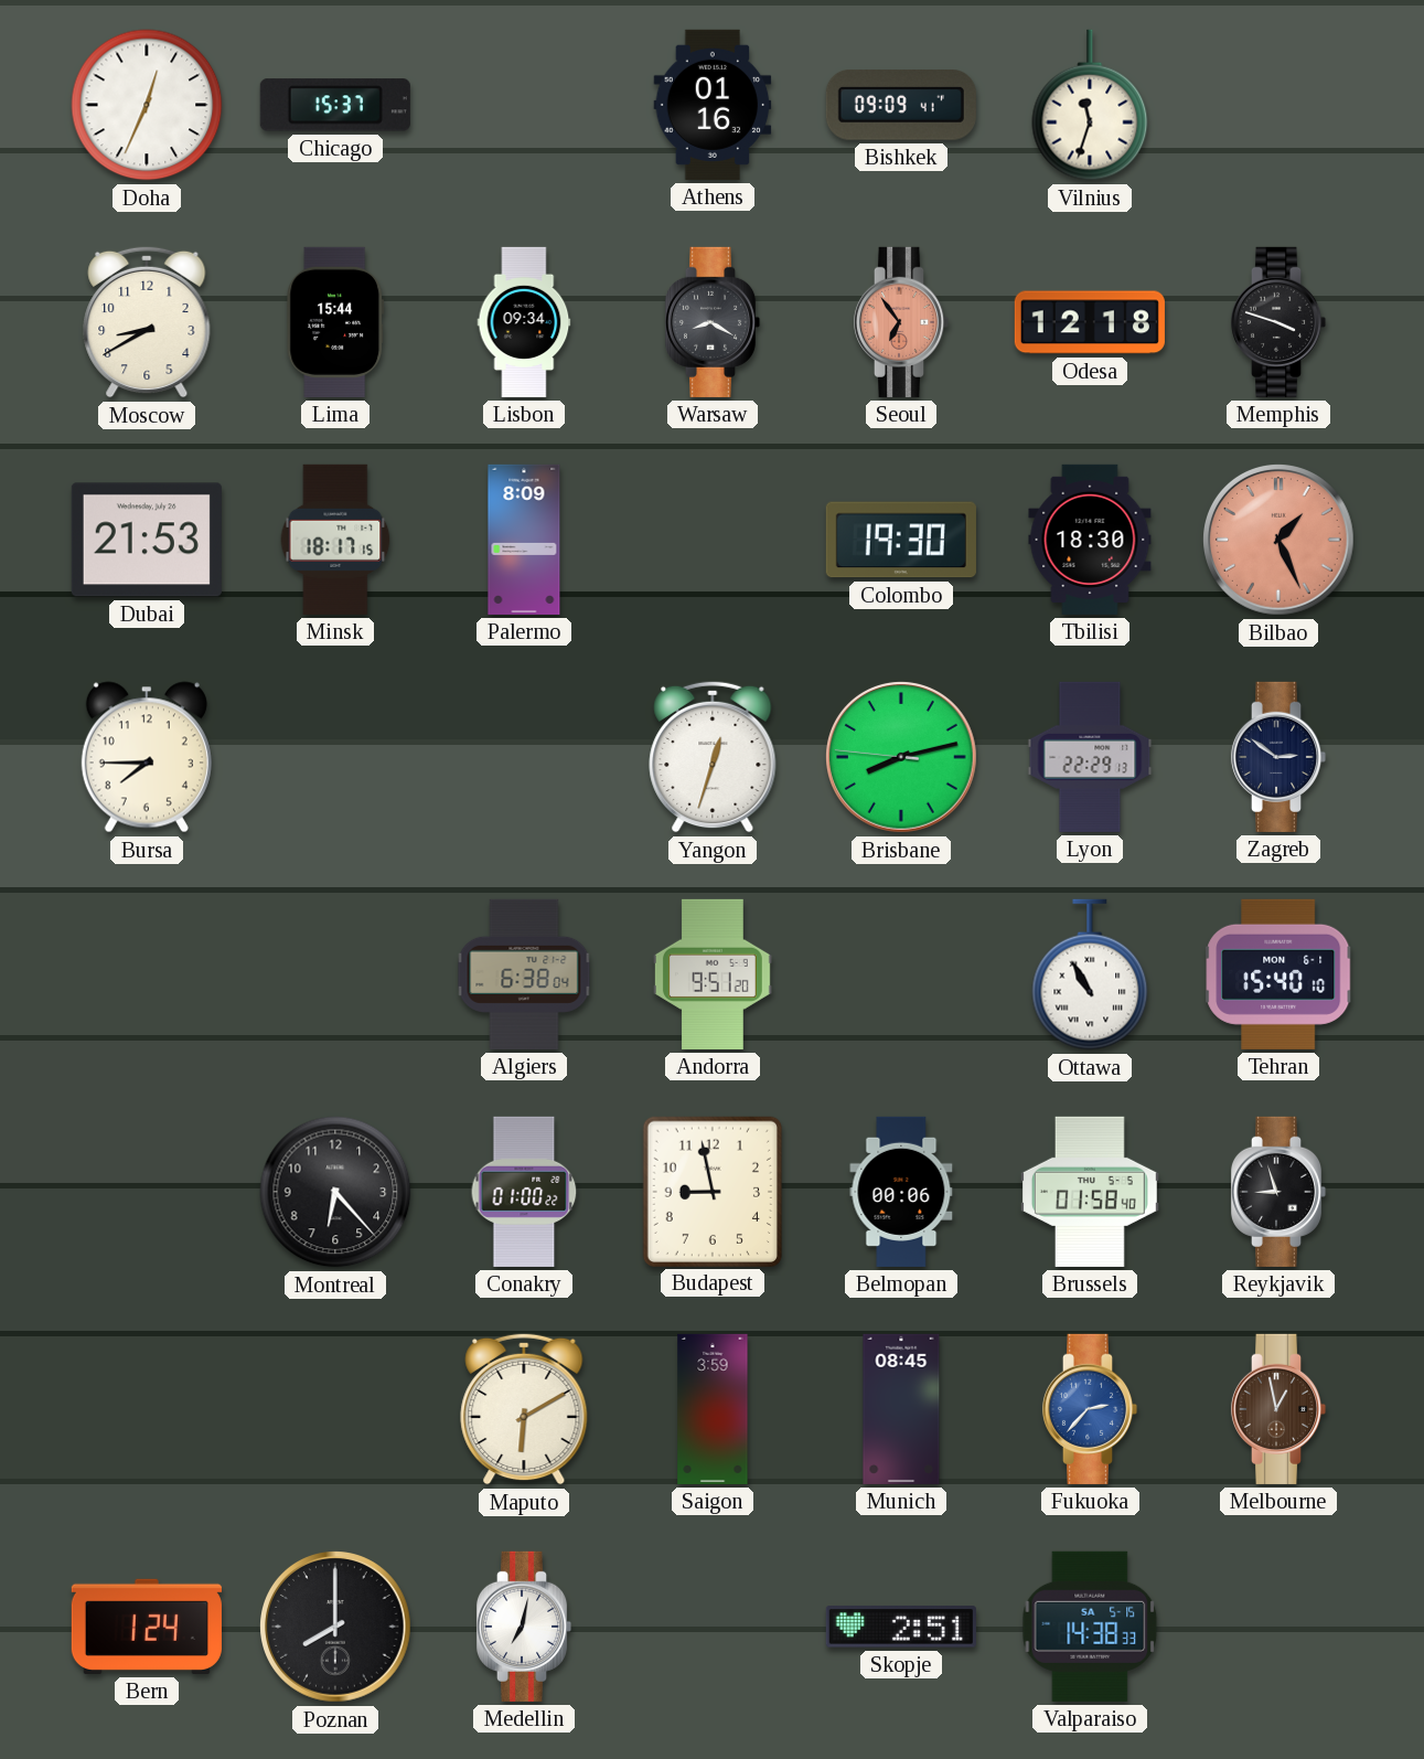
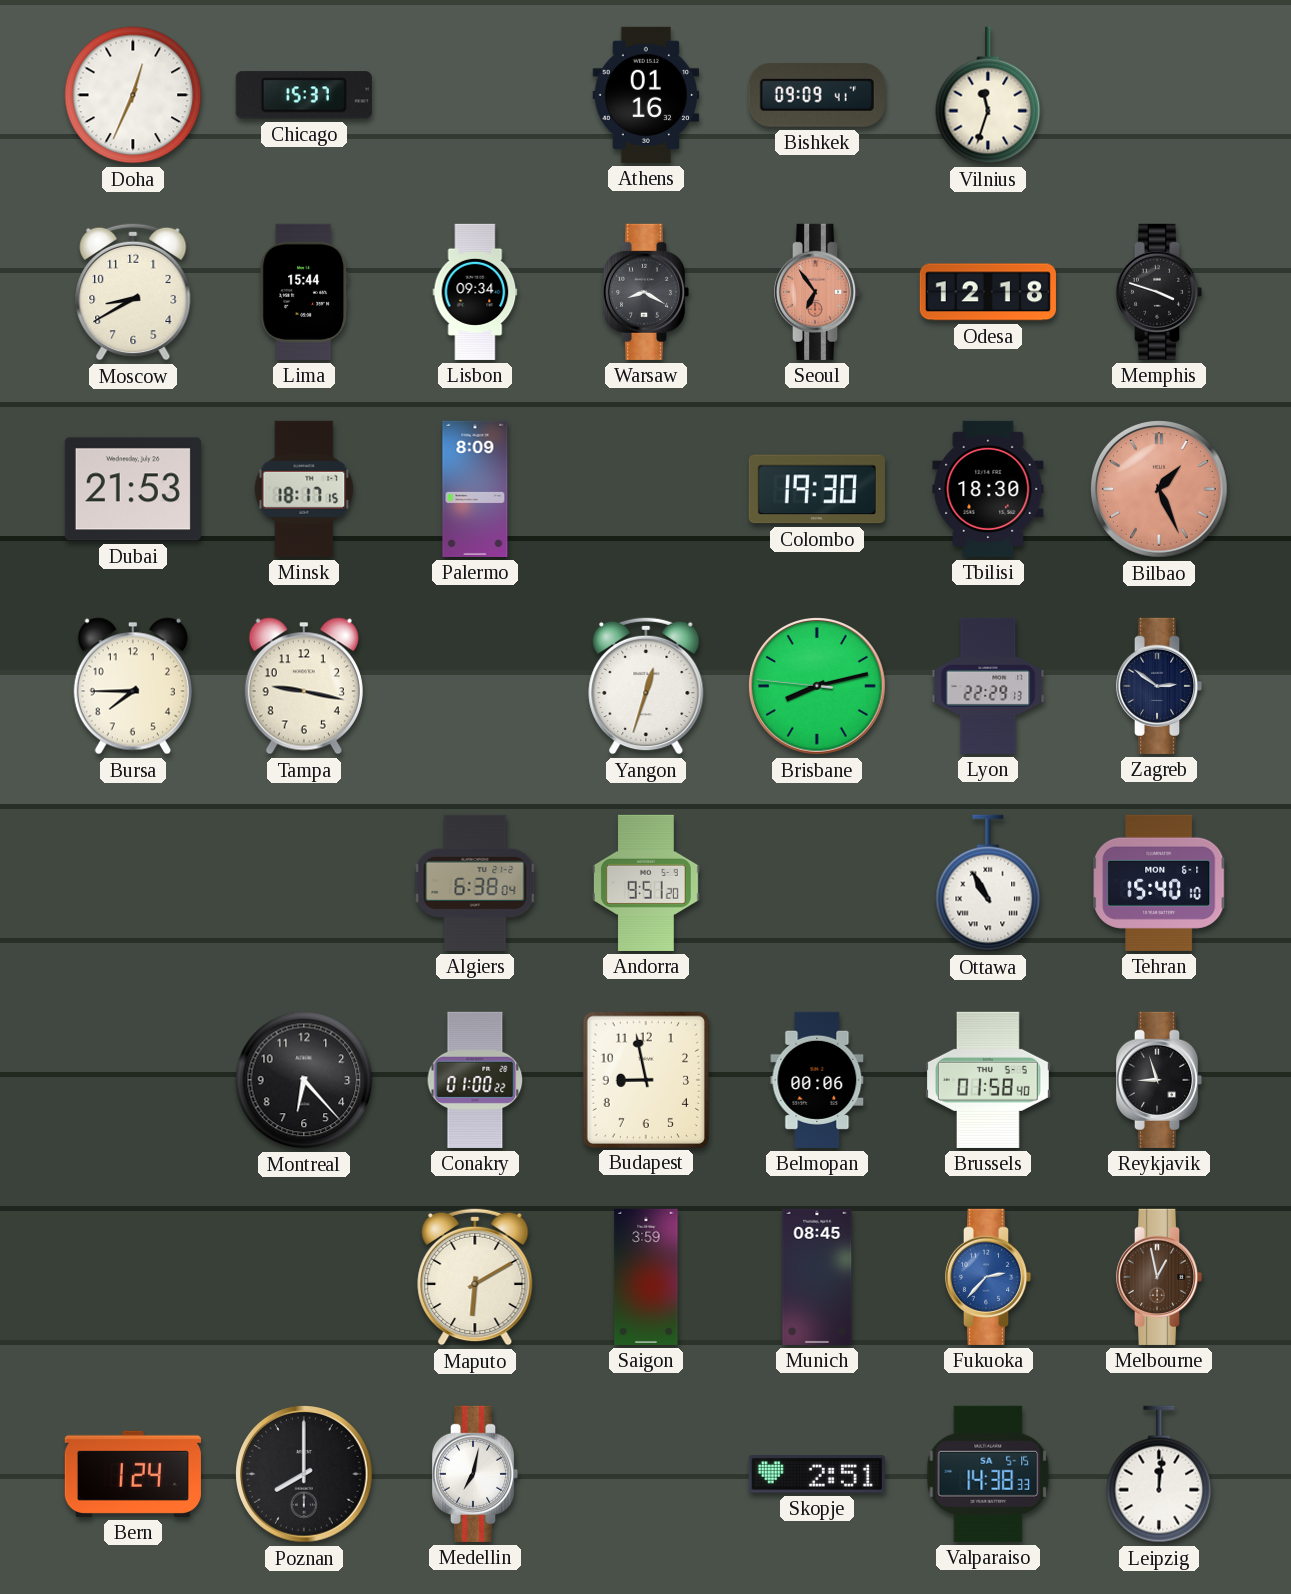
Tampa: none -> 9:17 (304, 686)
Leipzig: none -> 12:01 (1159, 1474)
